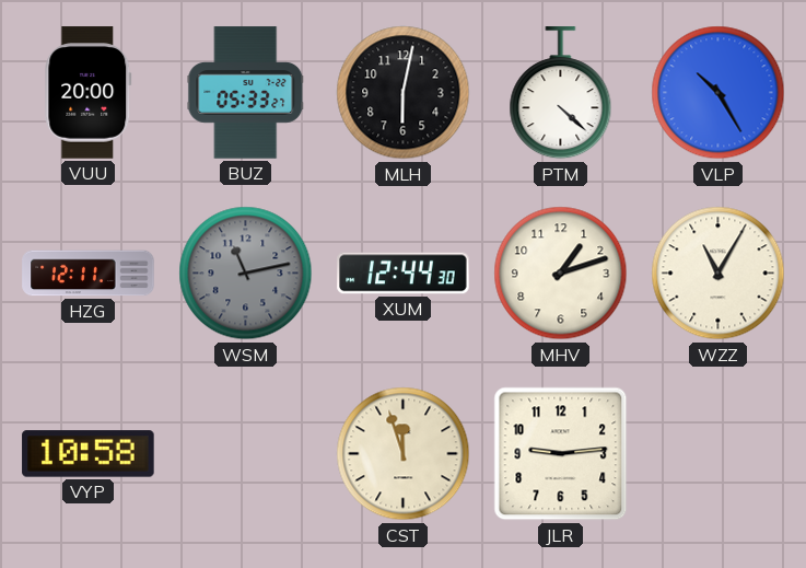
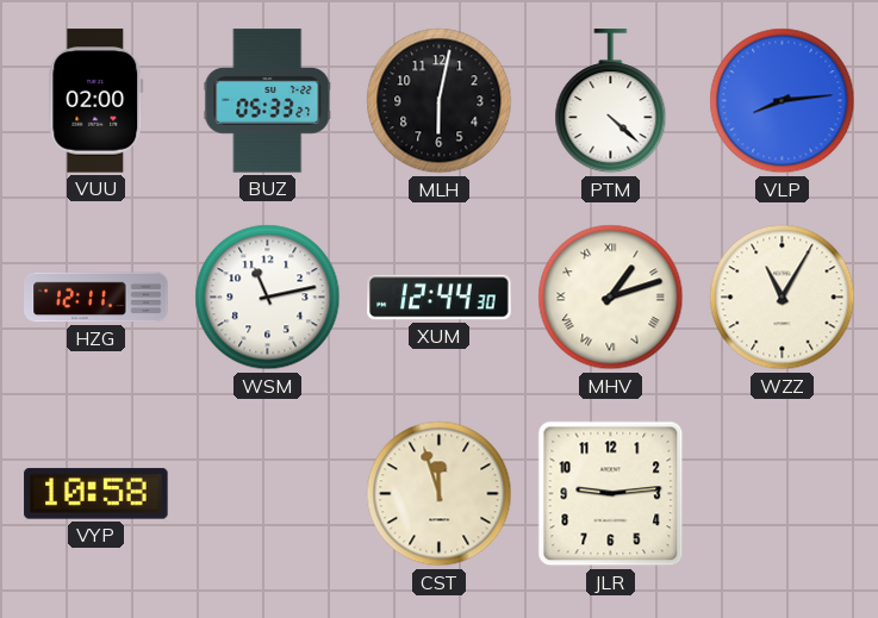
VUU: 20:00 -> 02:00 (96, 101)
VLP: 10:25 -> 8:14 (783, 101)
WSM dial: grey -> white (268, 298)
MHV numerals: Arabic -> Roman (611, 298)
